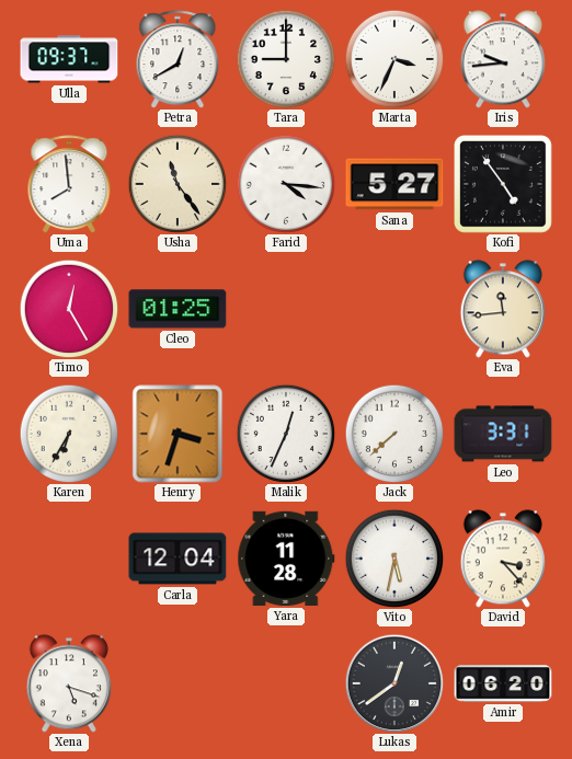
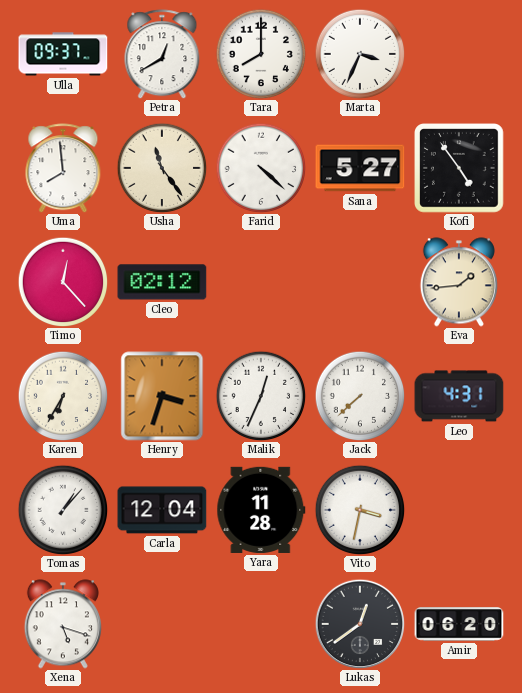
Tara: 9:00 -> 8:00 (261, 54)
Iris: 9:44 -> none (503, 59)
Farid: 4:16 -> 4:22 (261, 168)
Timo: 12:25 -> 12:23 (63, 282)
Cleo: 01:25 -> 02:12 (162, 282)
Eva: 11:44 -> 1:44 (459, 282)
Leo: 3:31 -> 4:31 (459, 396)
Tomas: none -> 1:07 (63, 510)
Vito: 5:32 -> 3:32 (360, 510)
David: 3:23 -> none (503, 559)
